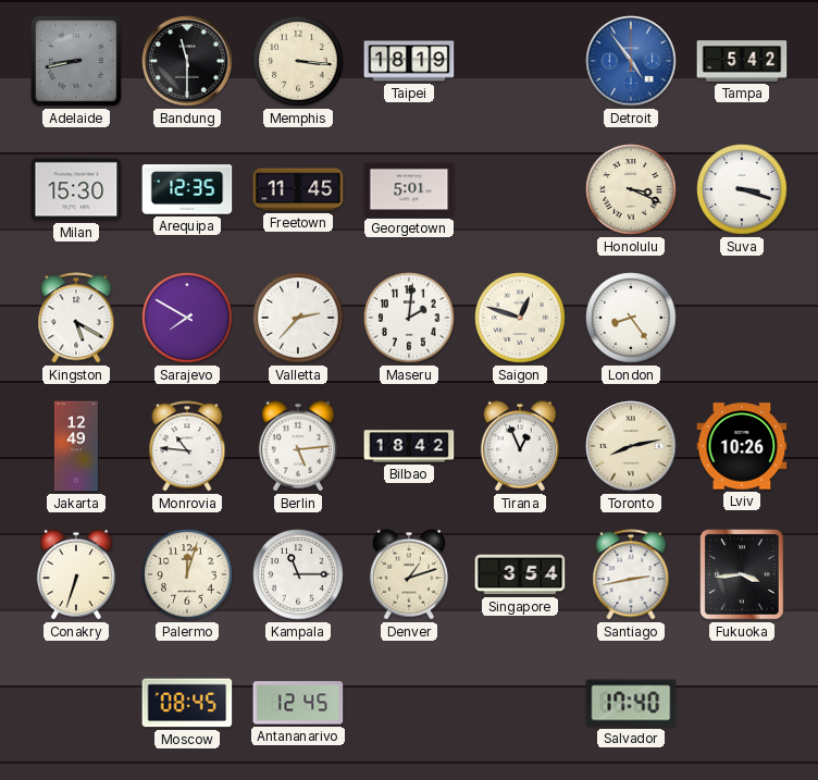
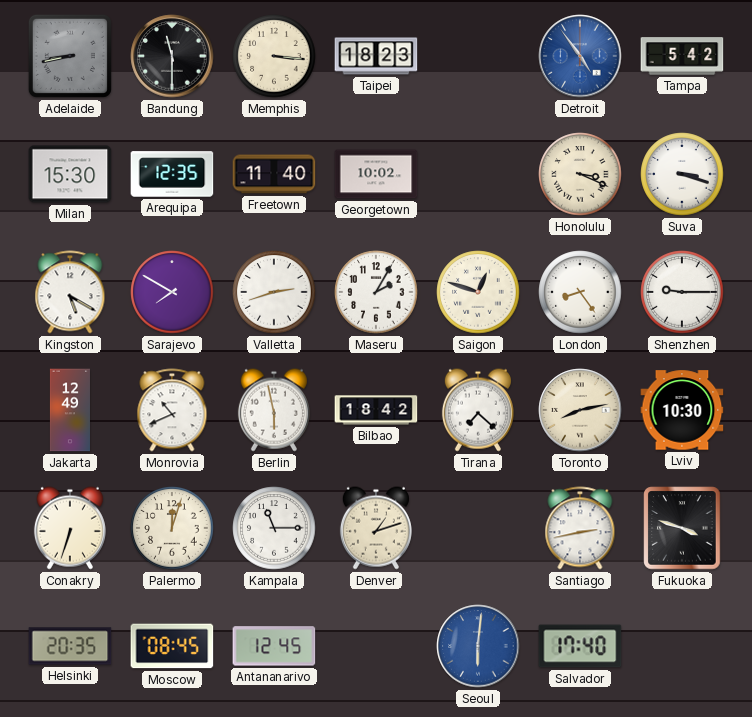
Taipei: 18:19 -> 18:23 (376, 56)
Freetown: 11:45 -> 11:40 (274, 174)
Georgetown: 5:01 -> 10:02 (376, 174)
Valletta: 2:37 -> 2:42 (274, 292)
Maseru: 2:01 -> 2:05 (376, 292)
Shenzhen: none -> 9:15 (682, 292)
Monrovia: 10:46 -> 10:41 (172, 410)
Berlin: 5:14 -> 5:58 (274, 410)
Tirana: 12:56 -> 7:22 (478, 410)
Lviv: 10:26 -> 10:30 (682, 410)
Singapore: 3:54 -> none (520, 574)
Fukuoka: 3:44 -> 3:48 (682, 528)
Helsinki: none -> 20:35 (70, 646)
Seoul: none -> 6:01 (478, 646)
